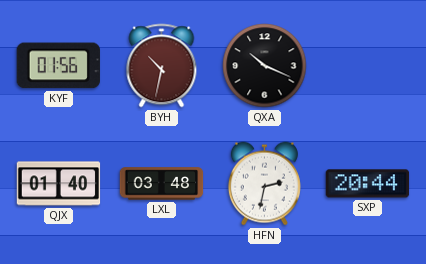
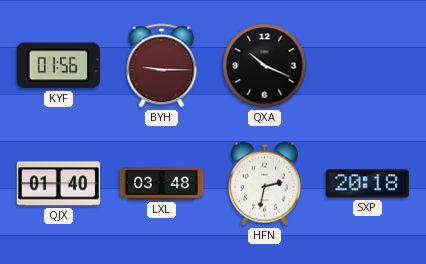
BYH: 10:32 -> 9:15 (162, 66)
SXP: 20:44 -> 20:18 (368, 184)
